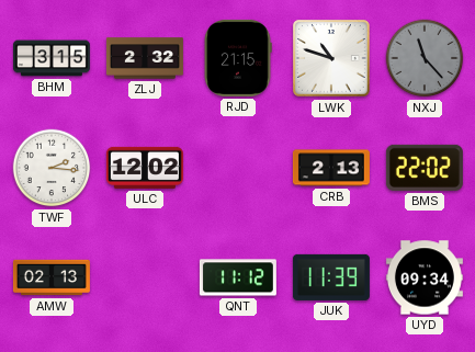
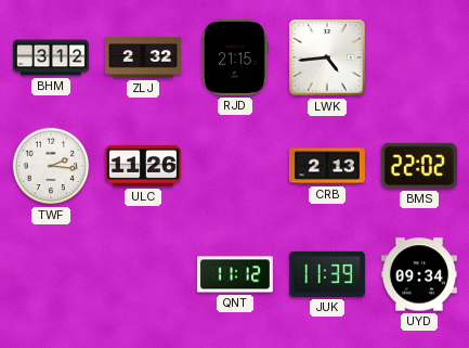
BHM: 3:15 -> 3:12 (51, 57)
LWK: 10:48 -> 4:44 (328, 59)
NXJ: 11:23 -> none (425, 58)
ULC: 12:02 -> 11:26 (143, 166)
AMW: 02:13 -> none (52, 277)
